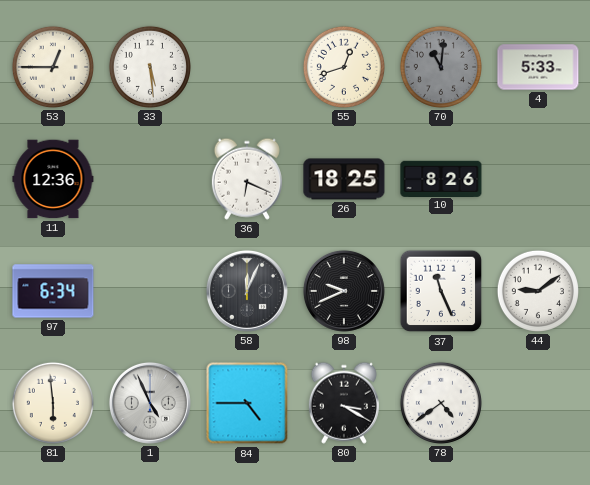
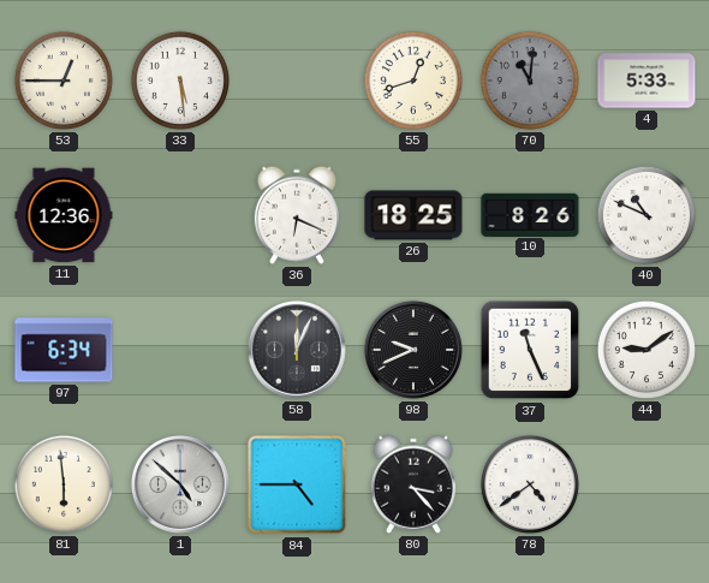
40: none -> 10:49 (647, 215)
1: 4:56 -> 4:52 (180, 484)
80: 3:20 -> 3:23 (413, 484)
